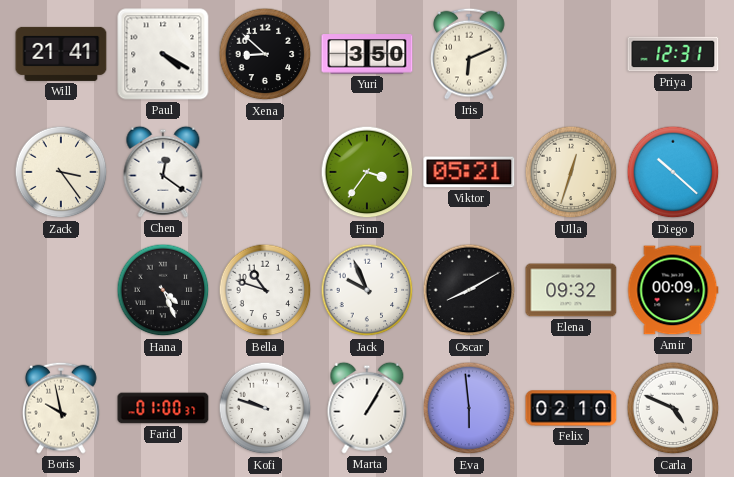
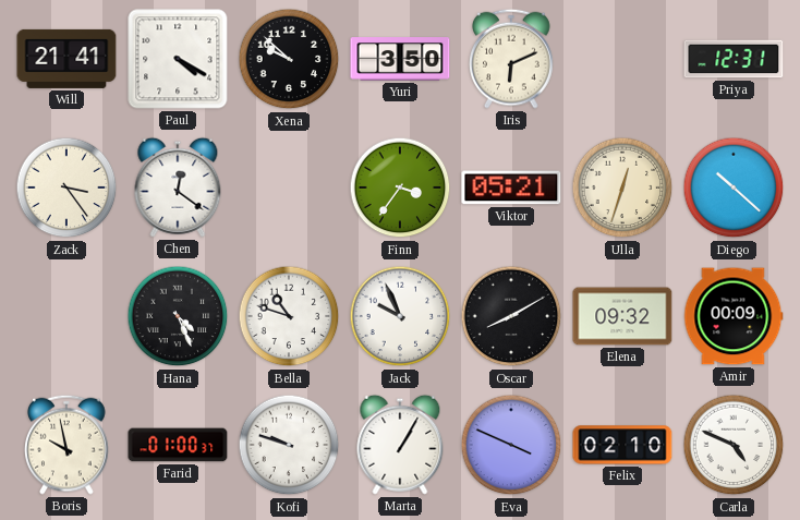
Xena: 8:52 -> 9:52 (289, 59)
Eva: 5:59 -> 3:49 (511, 445)
